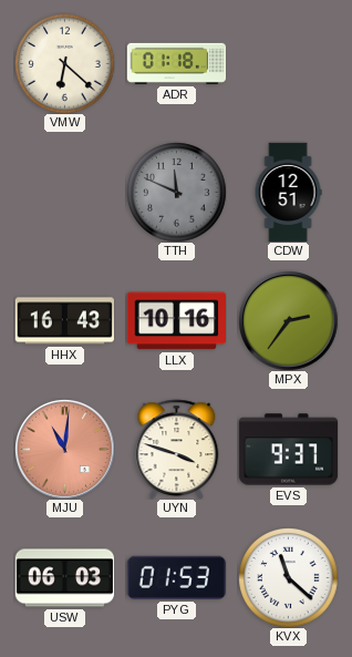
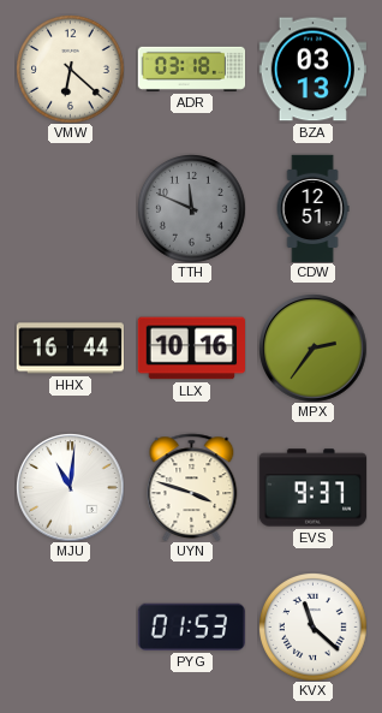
ADR: 01:18 -> 03:18 (191, 69)
BZA: none -> 03:13 (312, 70)
HHX: 16:43 -> 16:44 (70, 349)
MJU dial: salmon -> white (71, 488)
USW: 06:03 -> none (64, 578)
